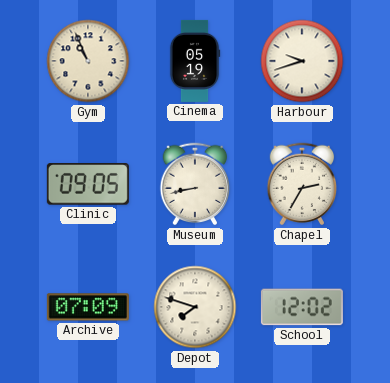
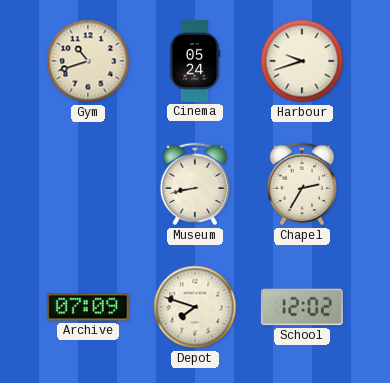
Gym: 10:56 -> 10:42 (88, 61)
Cinema: 05:19 -> 05:24 (195, 61)
Clinic: 09:05 -> none (88, 184)
